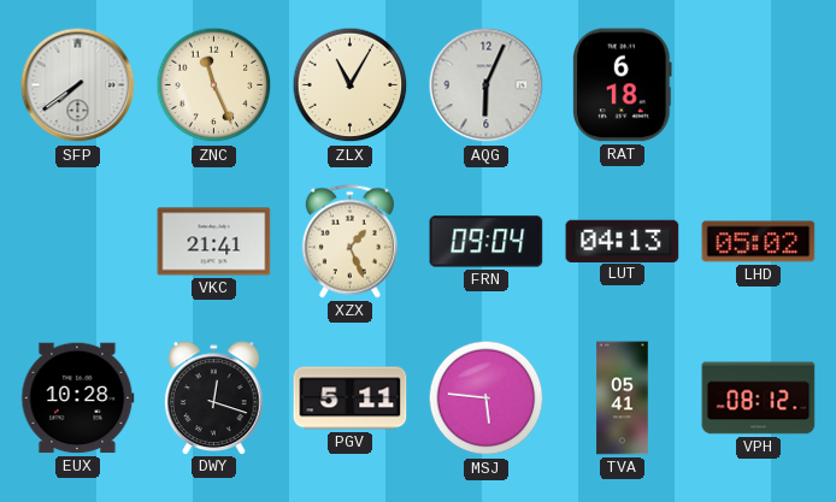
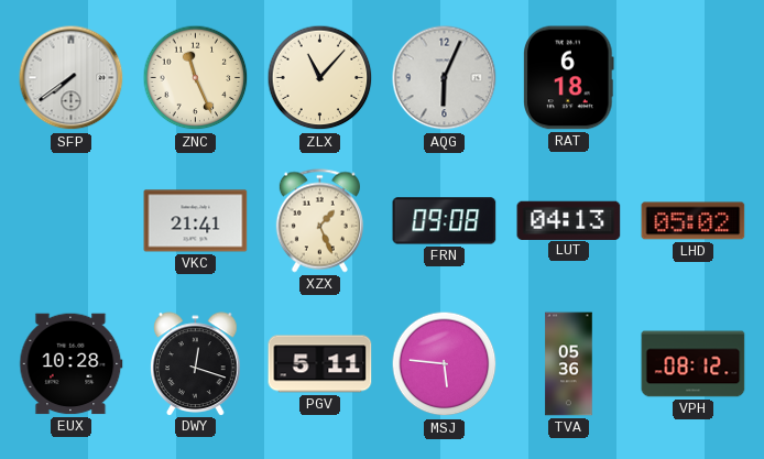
ZLX: 11:05 -> 11:07 (320, 78)
FRN: 09:04 -> 09:08 (445, 221)
TVA: 05:41 -> 05:36 (569, 364)
